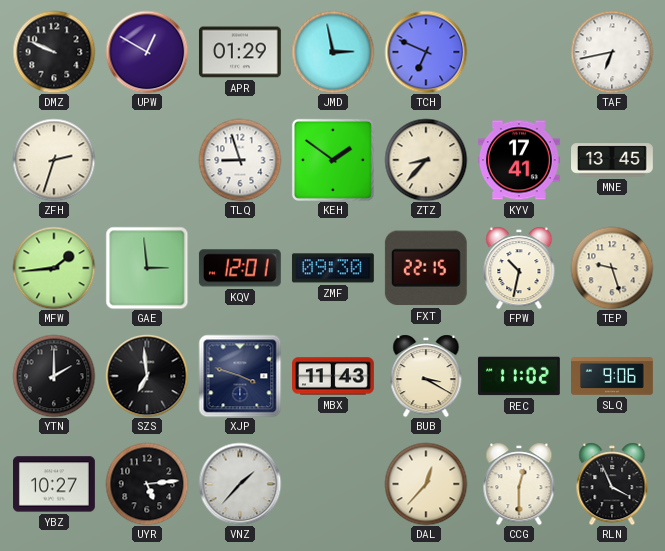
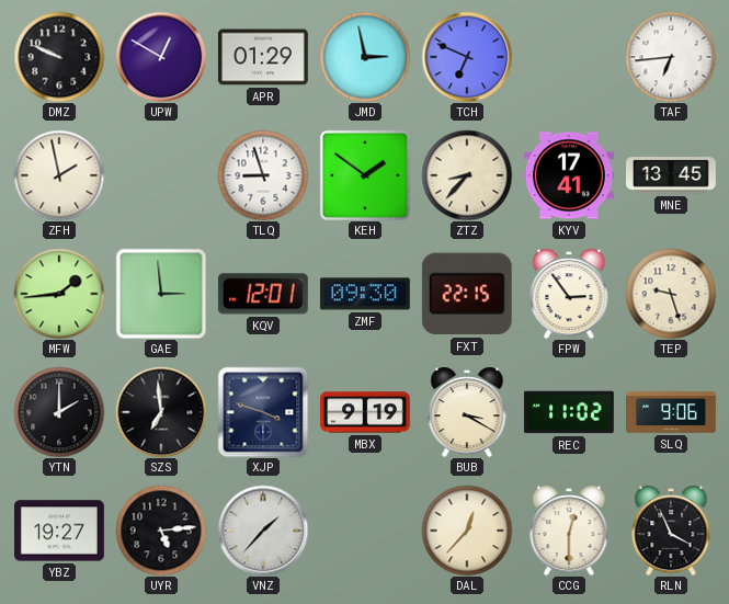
TAF: 6:43 -> 6:44 (671, 57)
ZFH: 2:33 -> 1:58 (59, 175)
FPW: 10:32 -> 2:54 (569, 294)
MBX: 11:43 -> 9:19 (366, 412)
YBZ: 10:27 -> 19:27 (60, 531)
